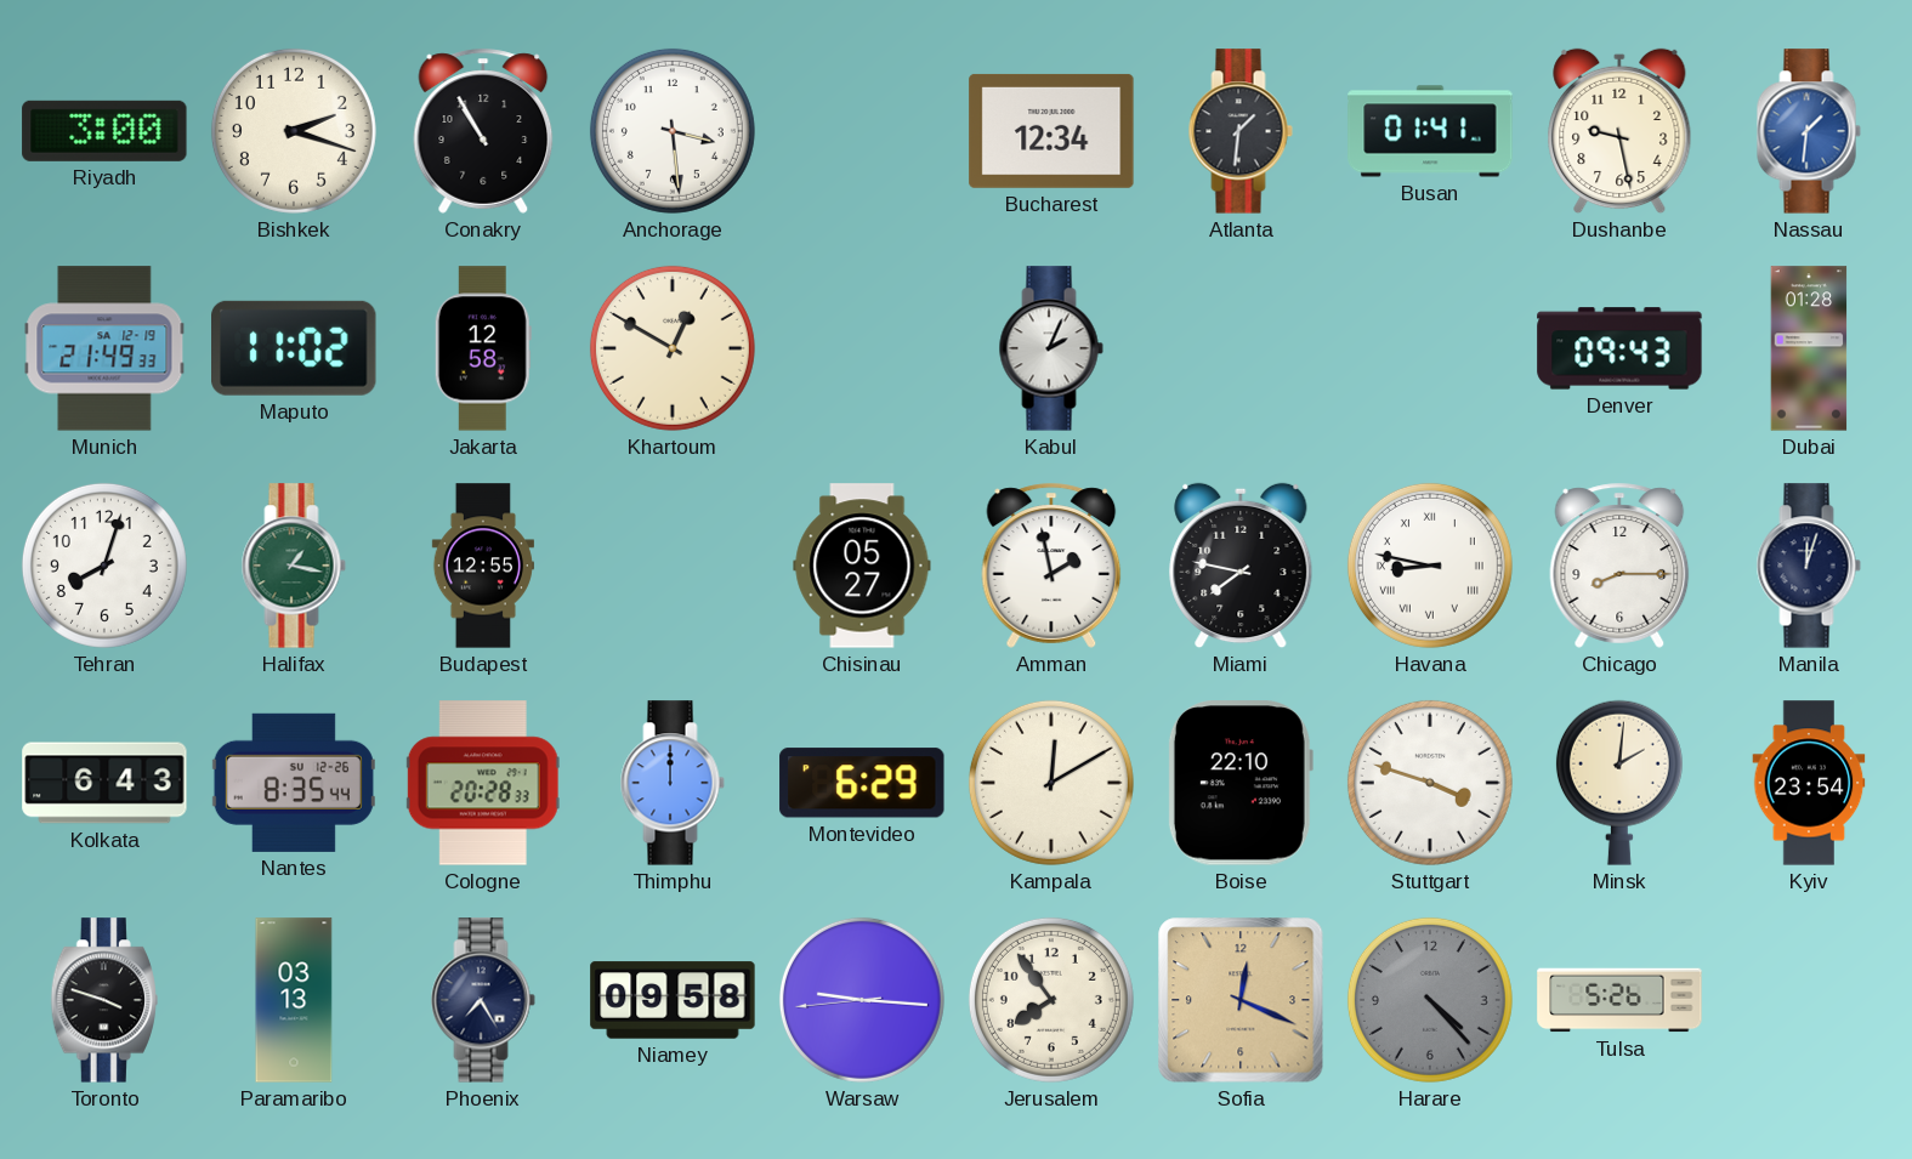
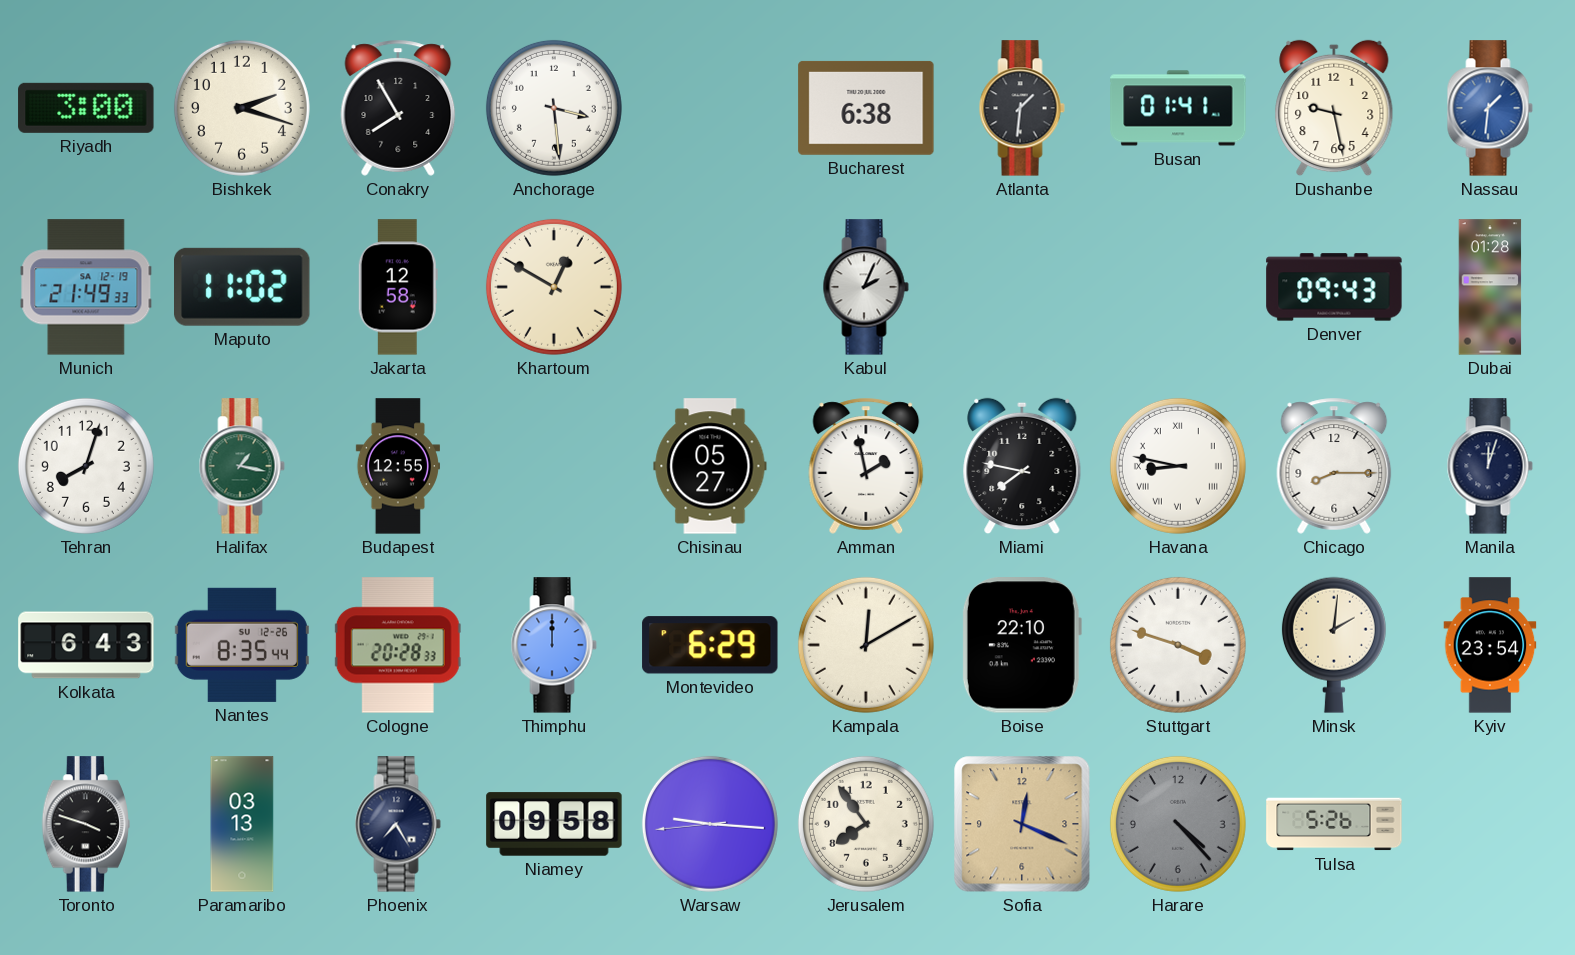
Conakry: 10:55 -> 7:55 (398, 108)
Bucharest: 12:34 -> 6:38 (866, 108)
